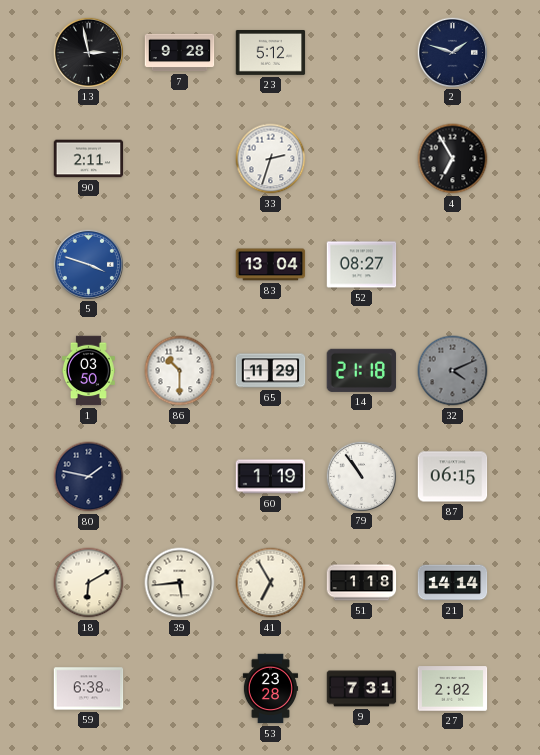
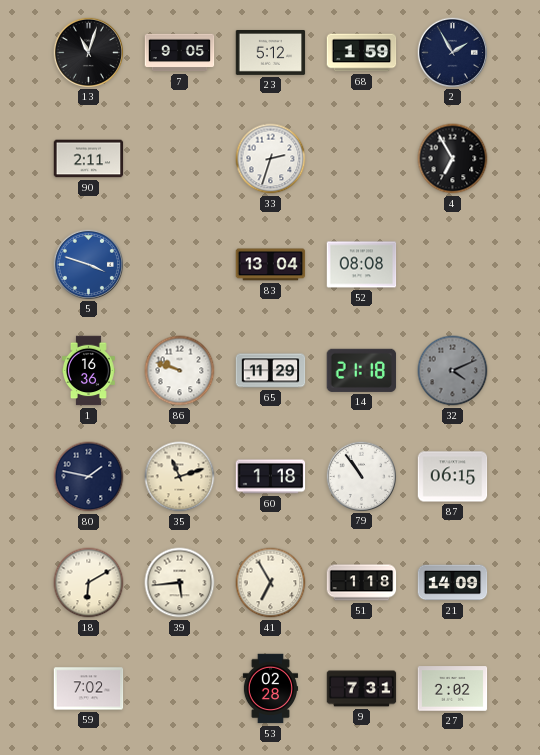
13: 2:58 -> 11:03 (88, 52)
7: 9:28 -> 9:05 (180, 53)
68: none -> 1:59 (362, 53)
2: 1:48 -> 1:55 (452, 52)
52: 08:27 -> 08:08 (362, 265)
1: 03:50 -> 16:36 (89, 371)
86: 10:30 -> 9:48 (180, 371)
35: none -> 11:12 (180, 477)
60: 1:19 -> 1:18 (271, 477)
21: 14:14 -> 14:09 (453, 583)
59: 6:38 -> 7:02 (89, 689)
53: 23:28 -> 02:28 (271, 689)
